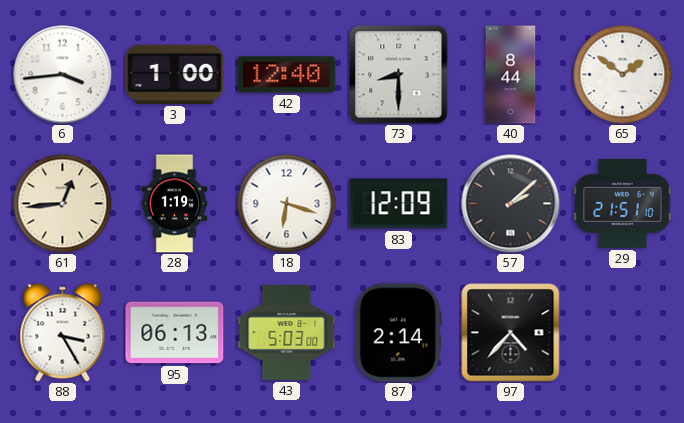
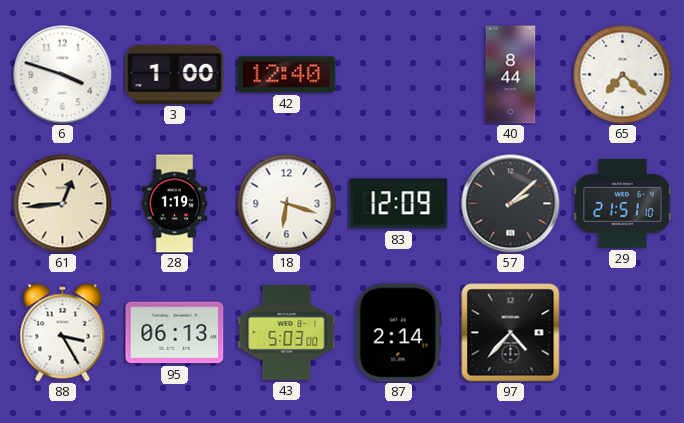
6: 3:44 -> 3:48 (63, 75)
73: 8:30 -> none (399, 75)
65: 1:51 -> 7:22 (623, 75)
